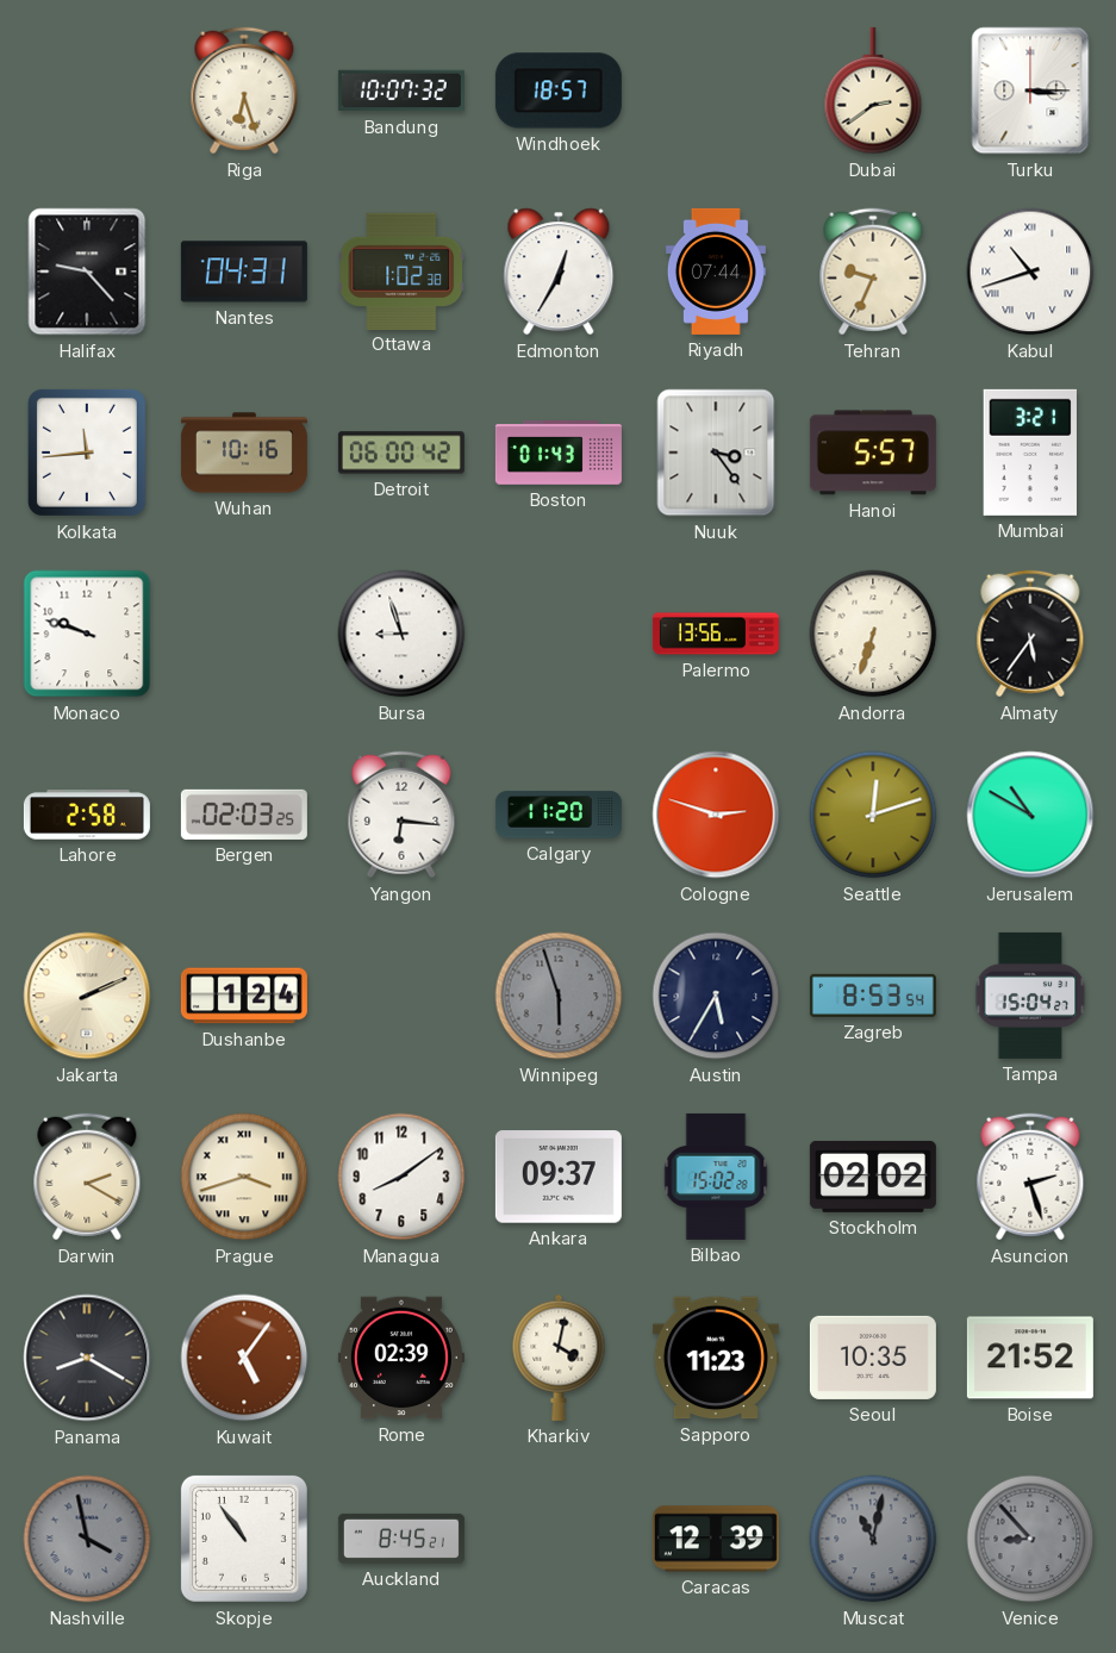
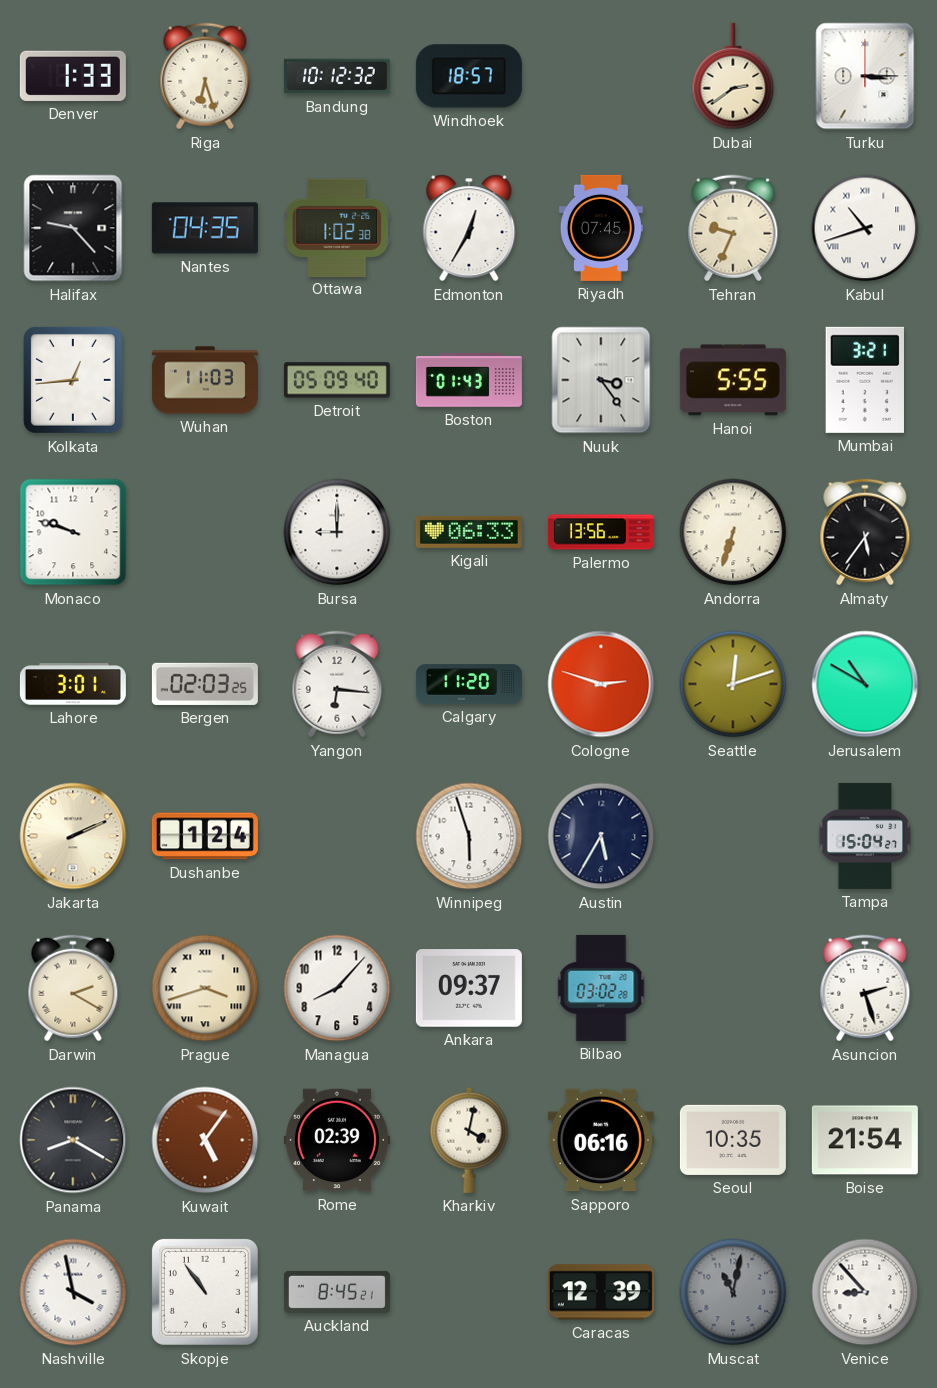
Denver: none -> 1:33 (73, 76)
Bandung: 10:07 -> 10:12 (337, 76)
Nantes: 04:31 -> 04:35 (205, 228)
Riyadh: 07:44 -> 07:45 (601, 228)
Kolkata: 11:44 -> 12:44 (73, 380)
Wuhan: 10:16 -> 11:03 (205, 380)
Detroit: 06:00 -> 05:09 (337, 380)
Hanoi: 5:57 -> 5:55 (733, 380)
Bursa: 8:57 -> 9:00 (337, 532)
Kigali: none -> 06:33 (469, 532)
Lahore: 2:58 -> 3:01 (73, 684)
Winnipeg dial: grey -> white (469, 836)
Zagreb: 8:53 -> none (873, 996)
Managua: 8:09 -> 8:07 (337, 988)
Bilbao: 15:02 -> 03:02 (601, 988)
Stockholm: 02:02 -> none (873, 1177)
Sapporo: 11:23 -> 06:16 (601, 1140)
Boise: 21:52 -> 21:54 (865, 1140)
Nashville dial: grey -> white (73, 1292)
Venice dial: grey -> white (865, 1292)
